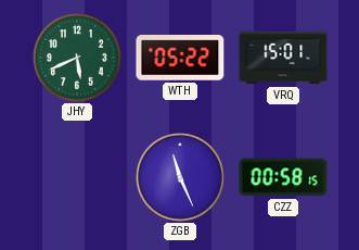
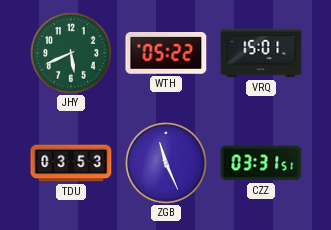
TDU: none -> 03:53 (71, 163)
CZZ: 00:58 -> 03:31 (261, 163)
